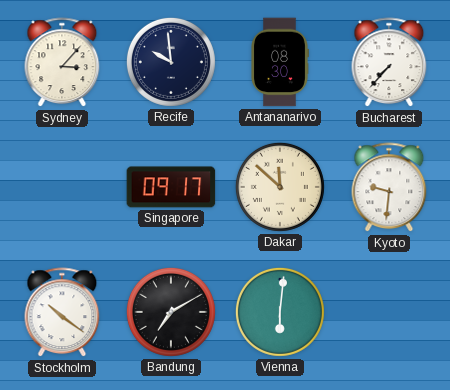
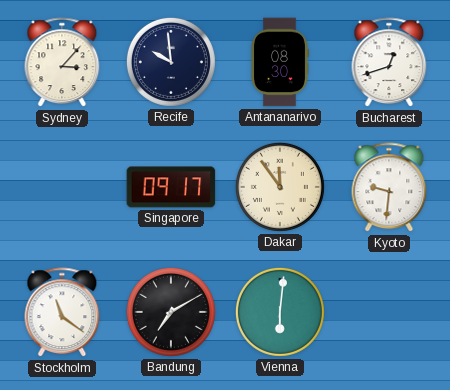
Bucharest: 7:37 -> 12:42 (389, 63)
Dakar: 11:52 -> 11:54 (280, 187)
Stockholm: 10:21 -> 11:21 (62, 313)
